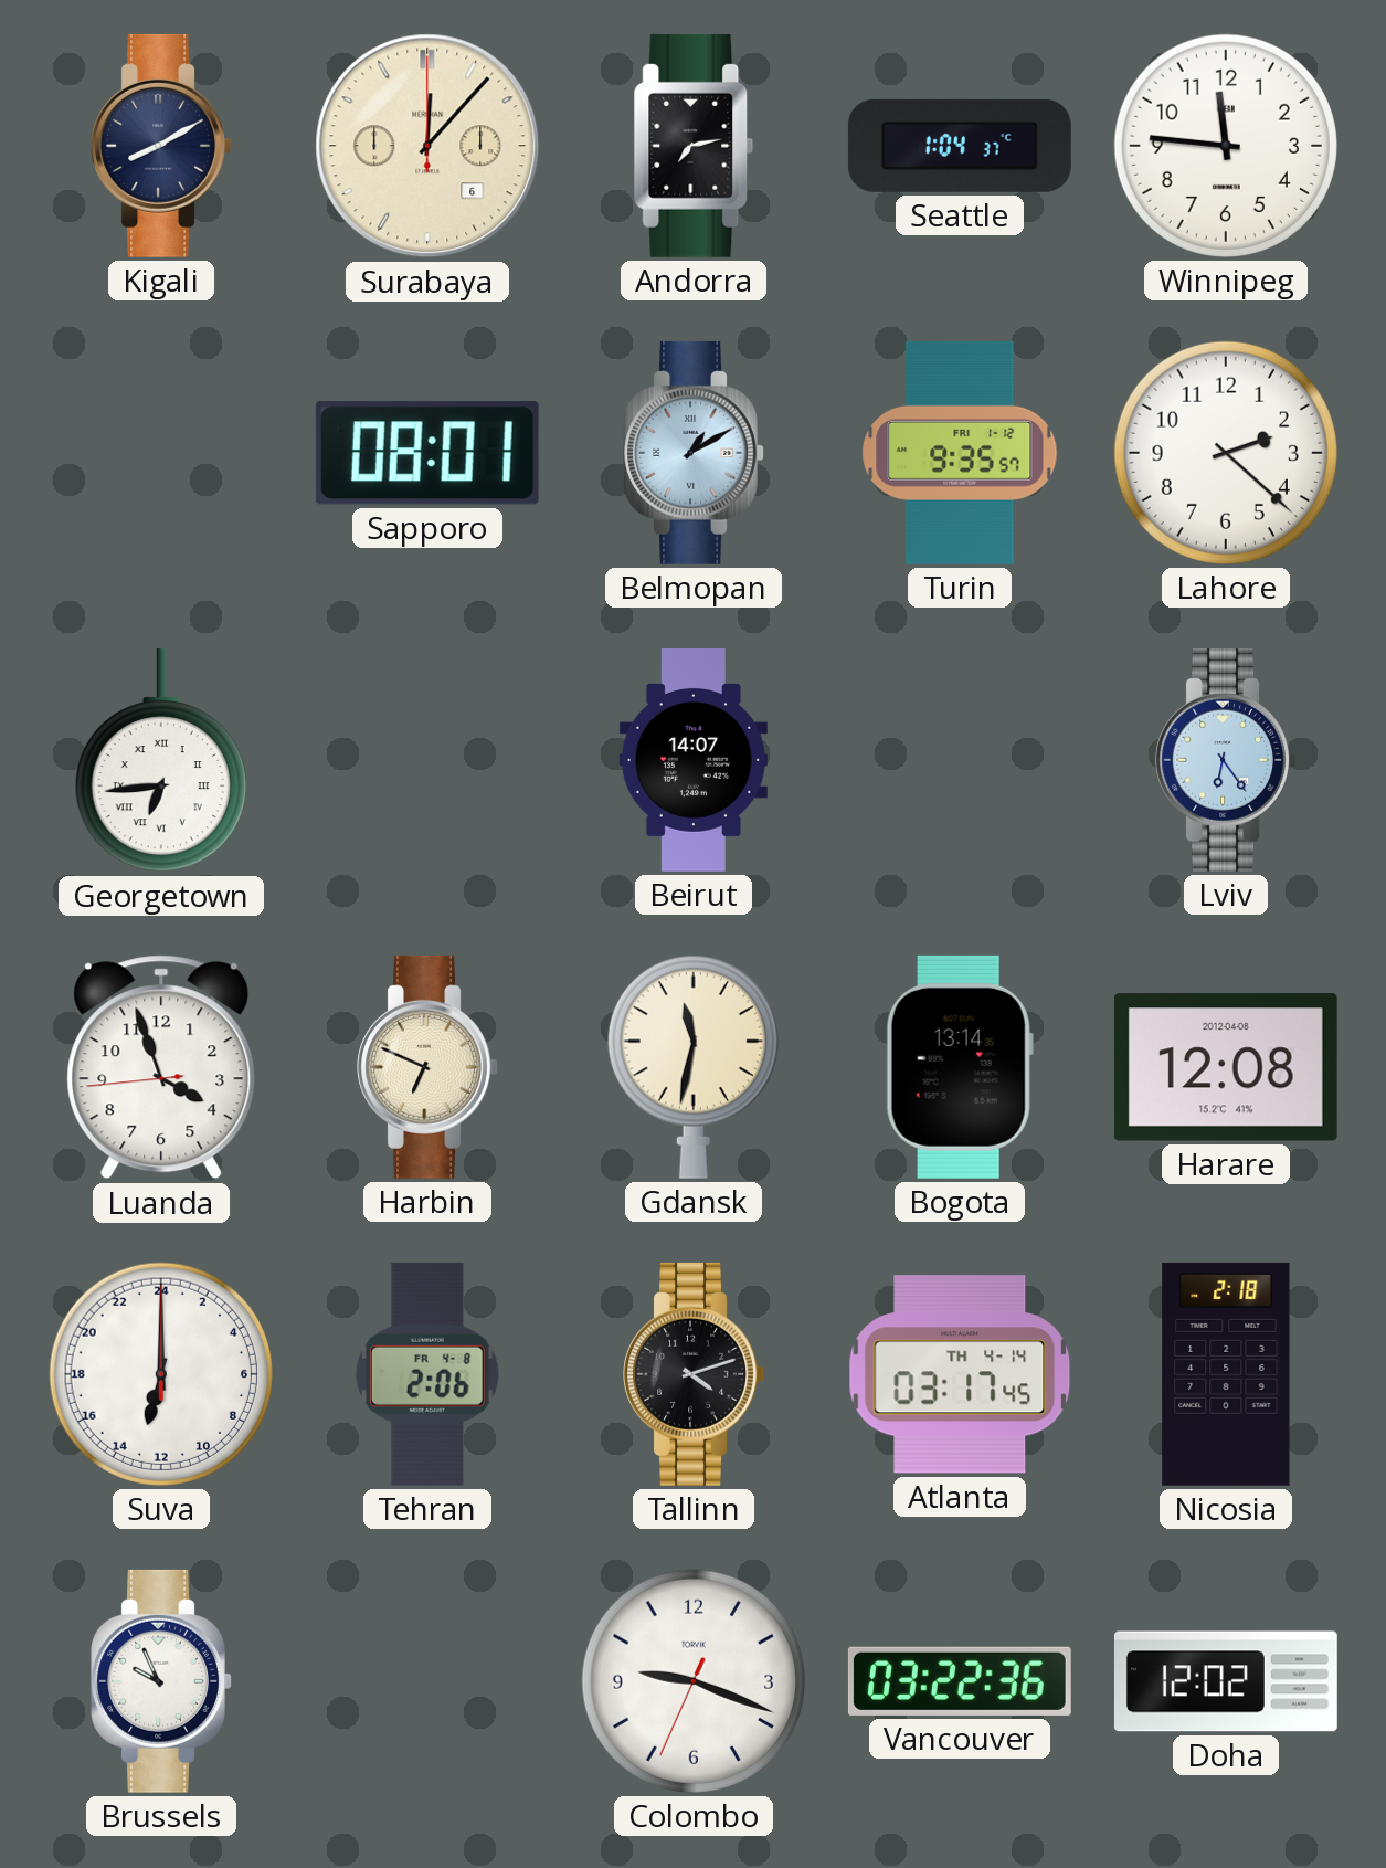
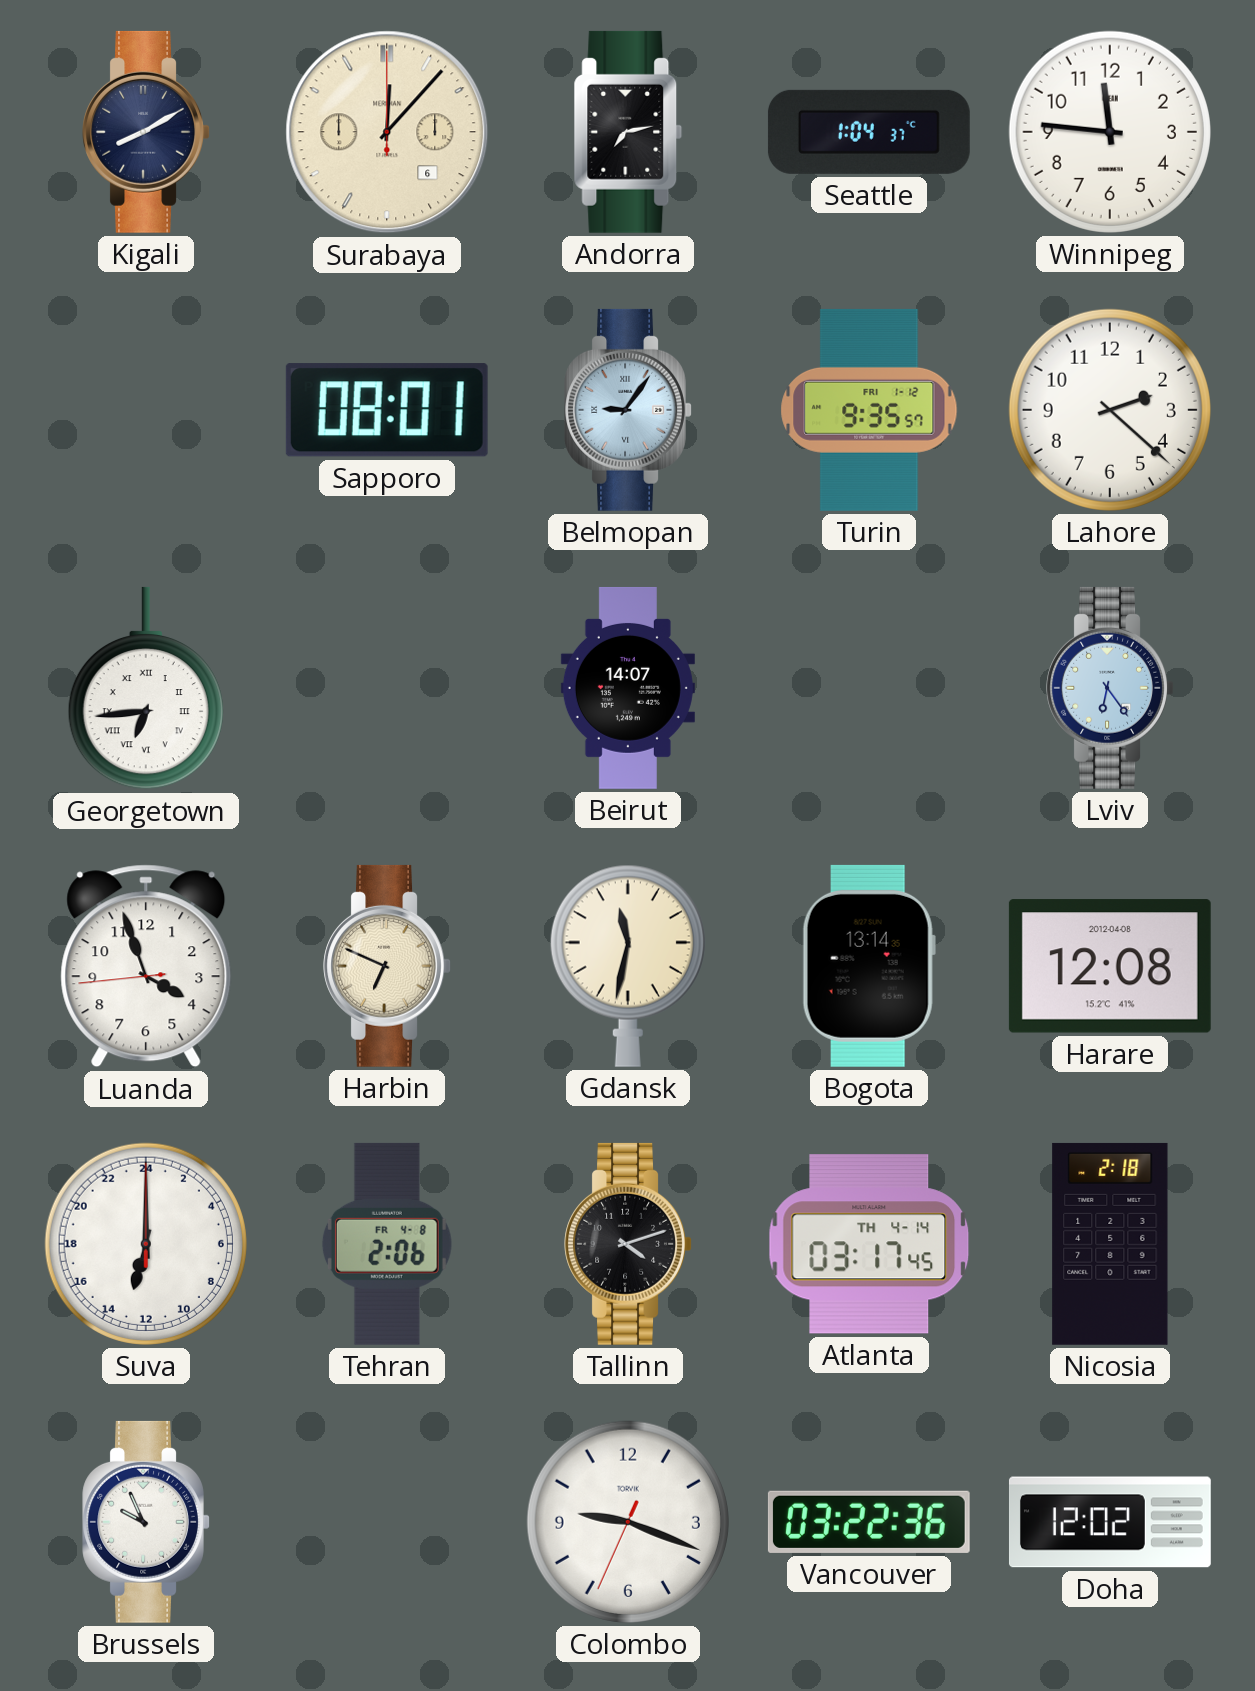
Belmopan: 1:10 -> 9:06 (628, 410)
